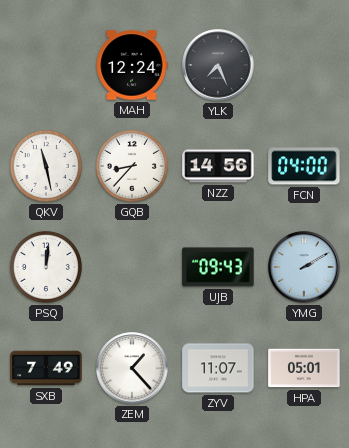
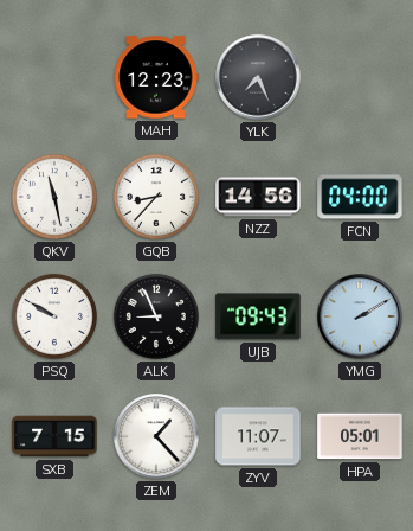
MAH: 12:24 -> 12:23 (156, 77)
PSQ: 12:01 -> 9:50 (54, 316)
ALK: none -> 8:56 (156, 316)
SXB: 7:49 -> 7:15 (54, 436)
